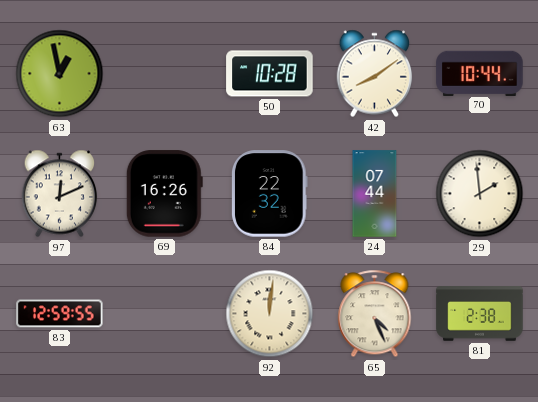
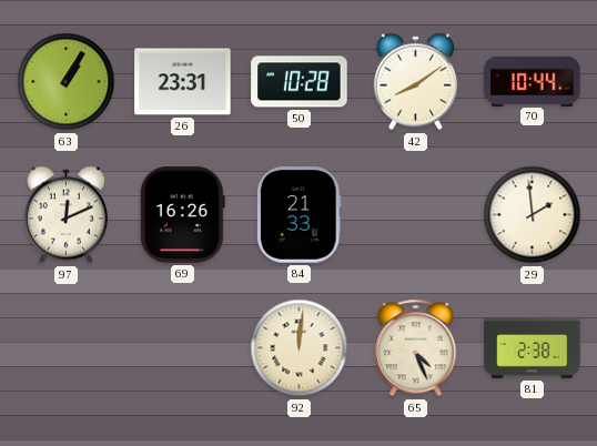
63: 12:58 -> 1:05 (67, 82)
26: none -> 23:31 (183, 82)
84: 22:32 -> 21:33 (298, 215)
24: 07:44 -> none (375, 194)
83: 12:59 -> none (60, 314)
